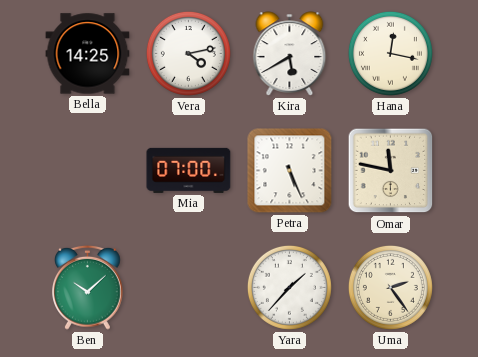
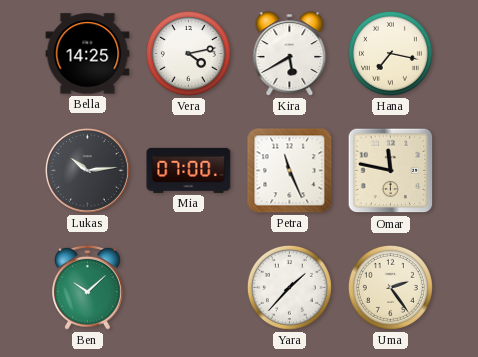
Hana: 12:17 -> 7:17 (390, 53)
Lukas: none -> 10:14 (87, 170)
Petra: 5:26 -> 11:26 (290, 171)
